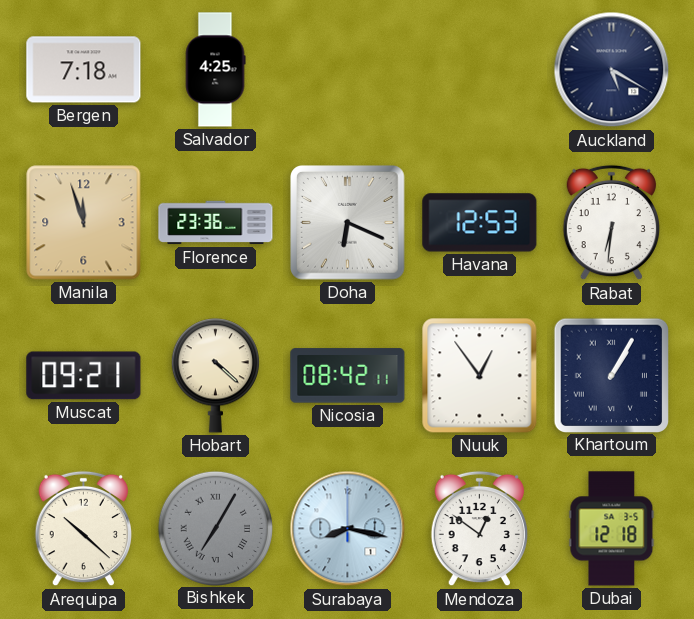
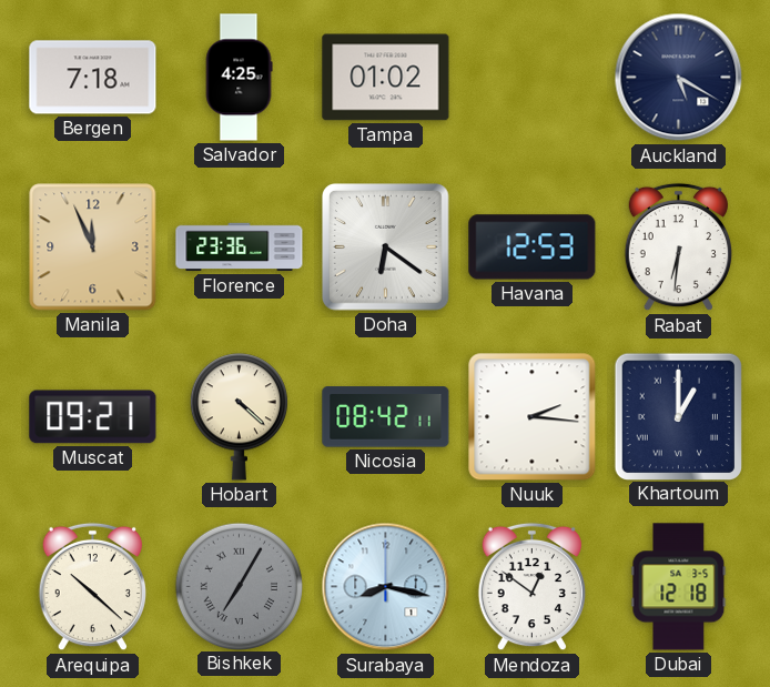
Tampa: none -> 01:02 (386, 78)
Manila: 11:57 -> 11:56 (93, 247)
Doha: 6:19 -> 6:21 (386, 247)
Nuuk: 12:54 -> 2:16 (533, 417)
Khartoum: 1:05 -> 1:00 (678, 416)
